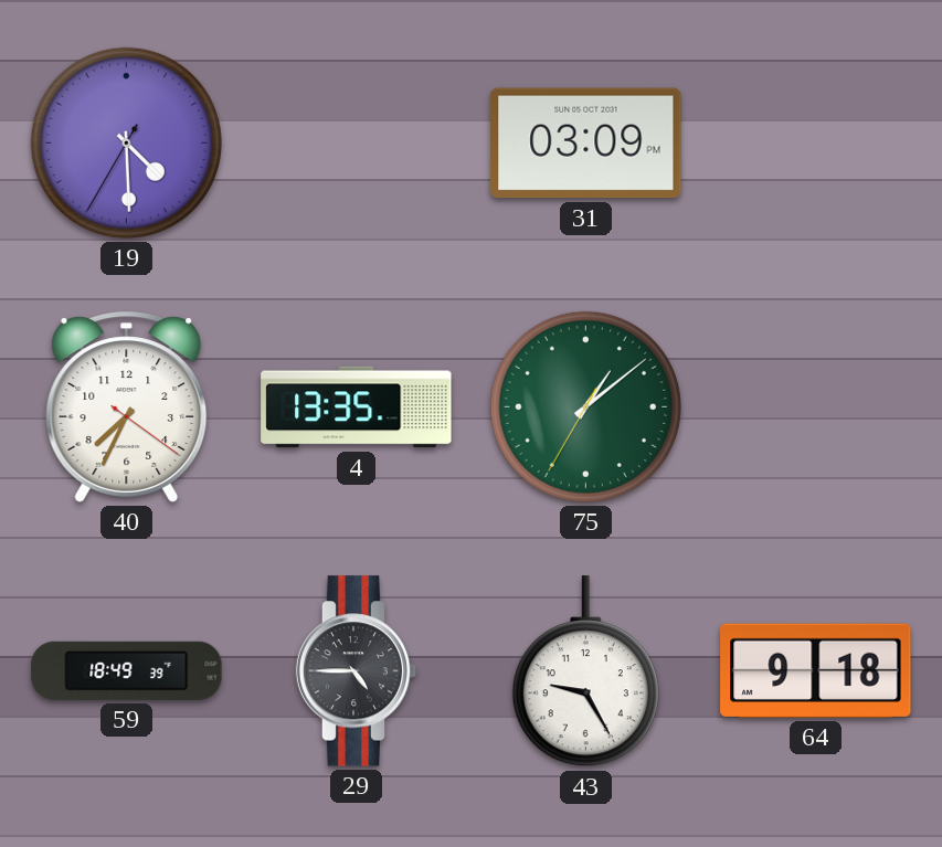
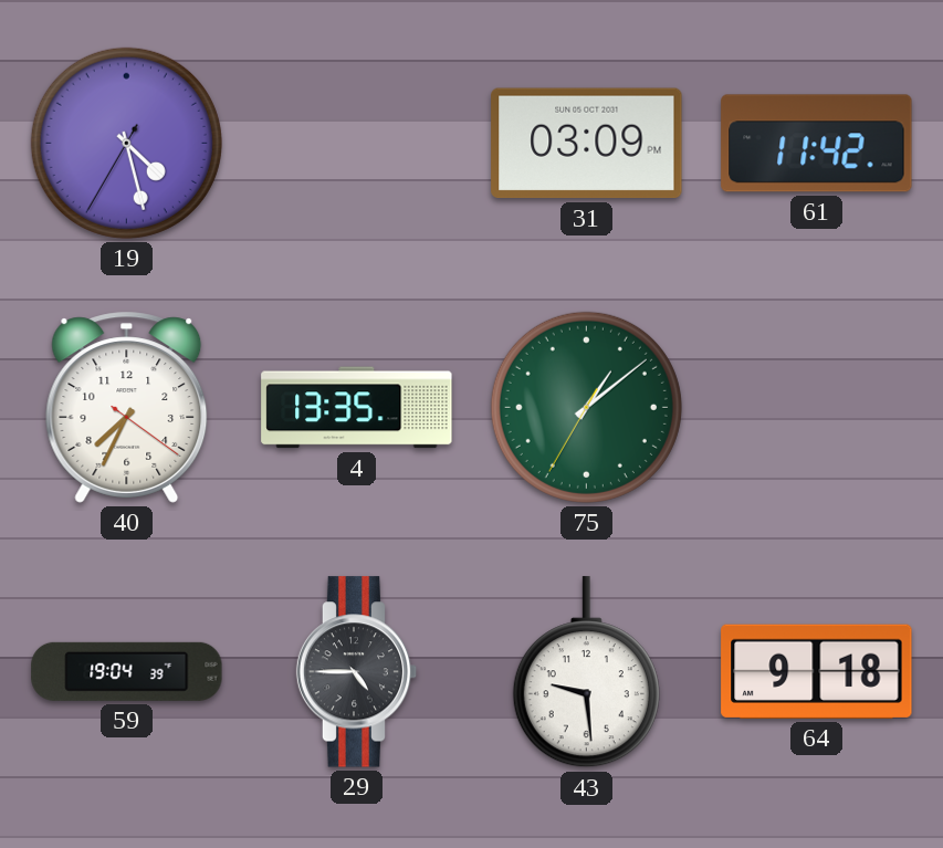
19: 4:29 -> 4:27 (126, 143)
61: none -> 11:42 (817, 144)
59: 18:49 -> 19:04 (127, 671)
43: 9:25 -> 9:29 (586, 672)
